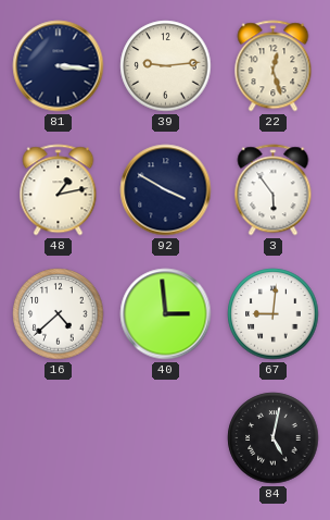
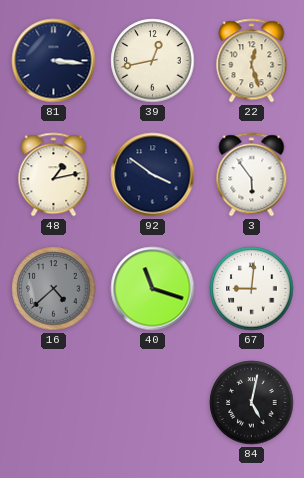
39: 9:14 -> 12:43 (153, 61)
92: 3:50 -> 3:51 (153, 175)
16 dial: white -> grey (54, 289)
40: 2:59 -> 11:18 (153, 289)
